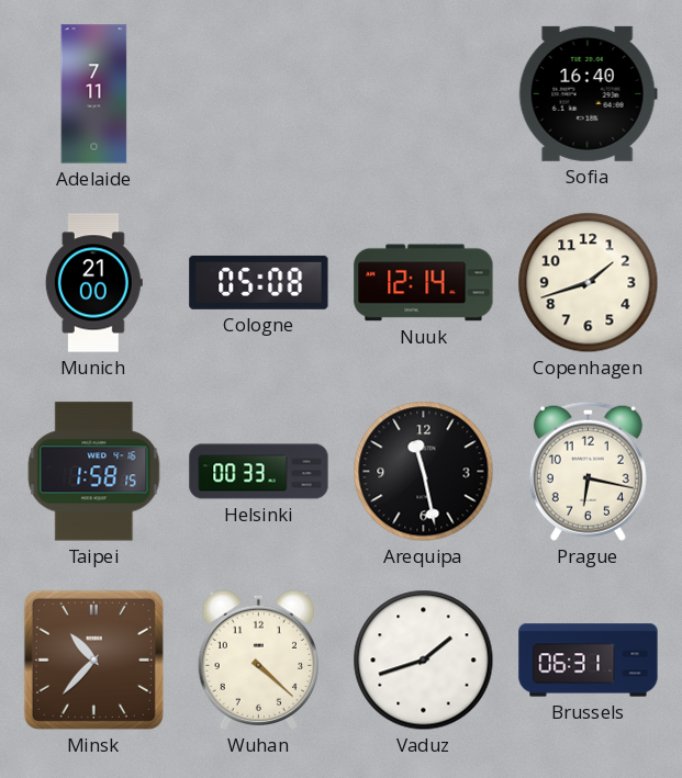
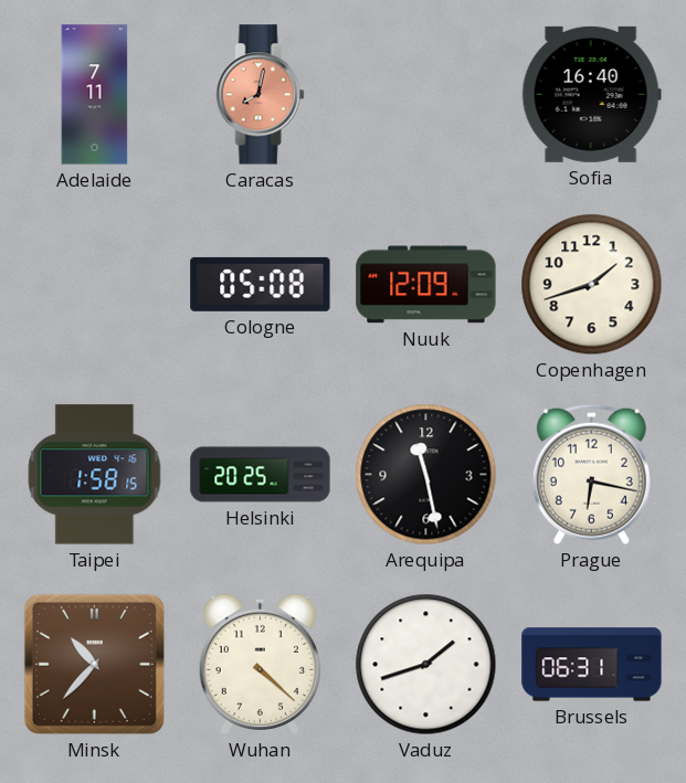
Caracas: none -> 8:02 (261, 95)
Munich: 21:00 -> none (93, 283)
Nuuk: 12:14 -> 12:09 (426, 285)
Helsinki: 00:33 -> 20:25 (261, 475)
